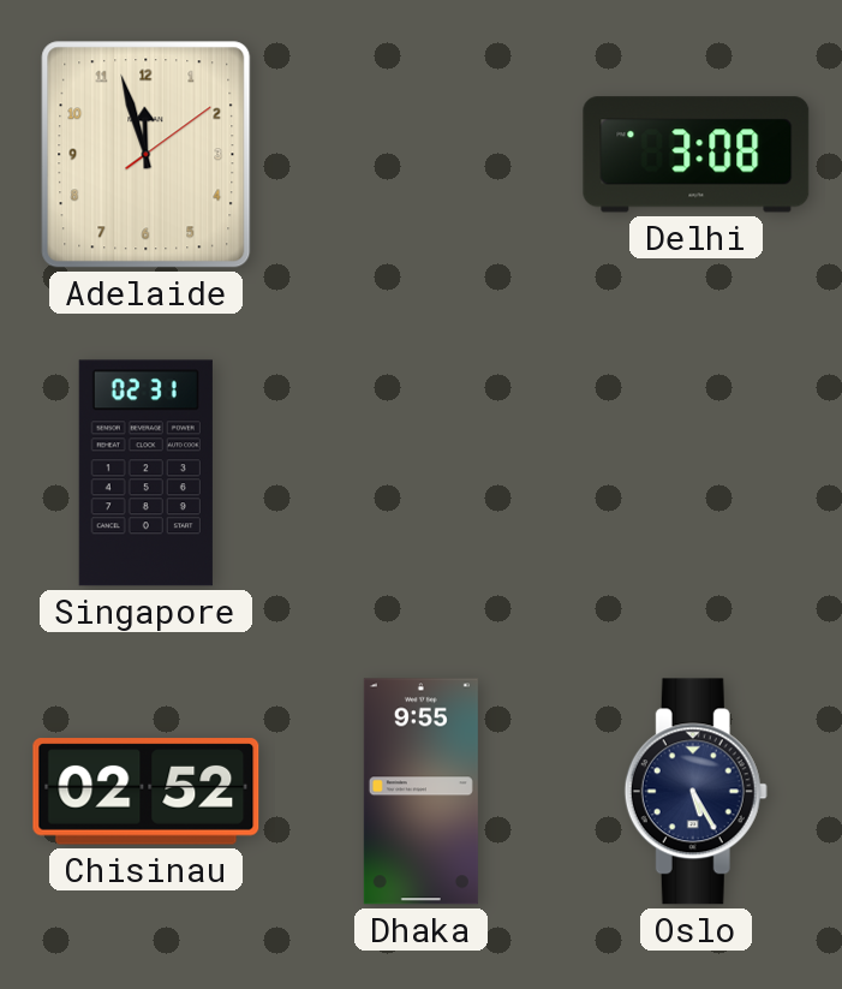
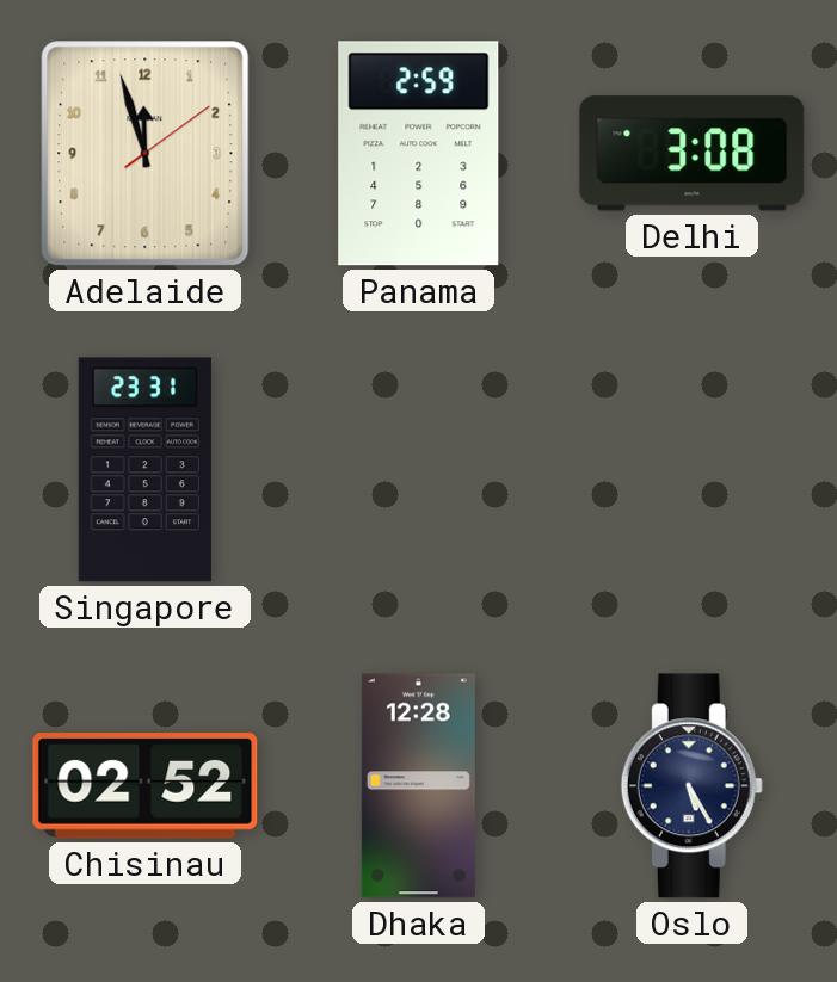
Panama: none -> 2:59 (419, 154)
Singapore: 02:31 -> 23:31 (144, 470)
Dhaka: 9:55 -> 12:28 (418, 786)
